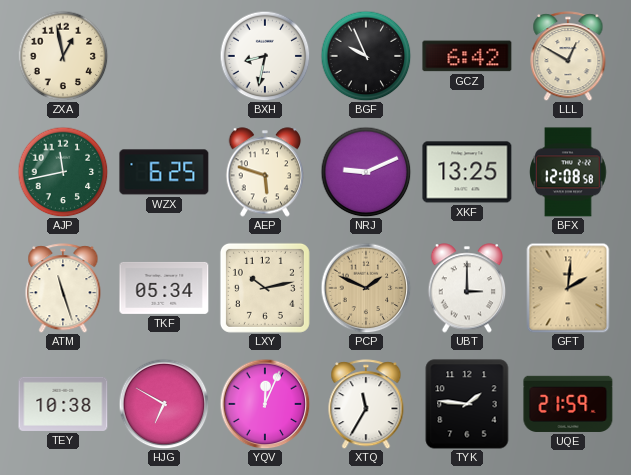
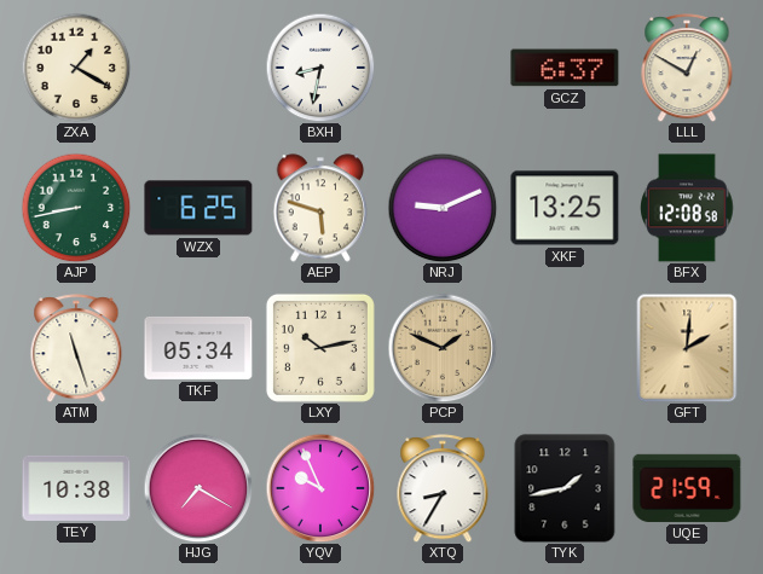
ZXA: 12:58 -> 1:20 (76, 68)
BGF: 9:56 -> none (366, 56)
GCZ: 6:42 -> 6:37 (565, 68)
AJP: 11:43 -> 8:43 (76, 208)
UBT: 3:00 -> none (467, 288)
HJG: 6:50 -> 7:20 (198, 488)
YQV: 12:04 -> 9:56 (320, 488)
XTQ: 11:35 -> 8:35 (443, 488)
TYK: 1:46 -> 1:43 (565, 488)
